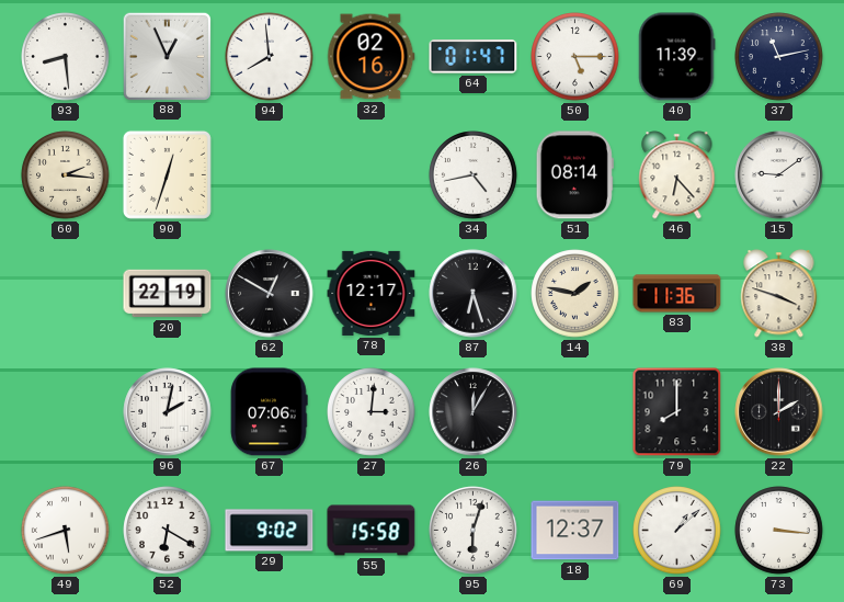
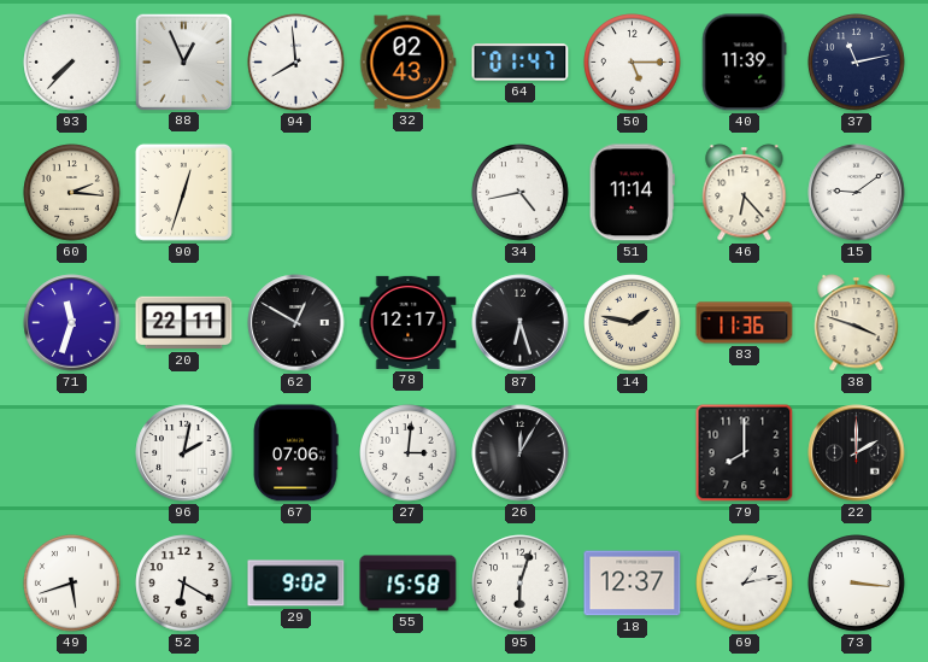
93: 8:29 -> 7:37 (72, 63)
32: 02:16 -> 02:43 (409, 63)
51: 08:14 -> 11:14 (632, 193)
71: none -> 11:33 (72, 323)
20: 22:19 -> 22:11 (184, 323)
69: 1:08 -> 1:13 (745, 584)
